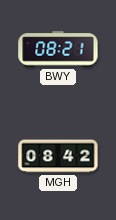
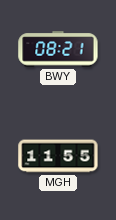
MGH: 08:42 -> 11:55 (58, 156)
